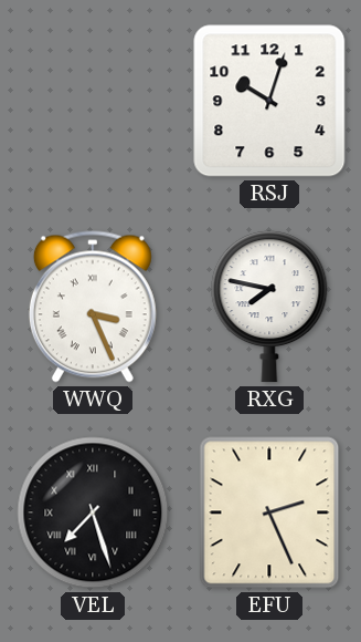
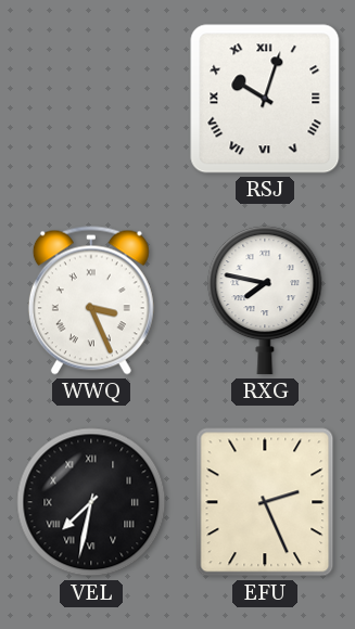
RSJ numerals: Arabic -> Roman (265, 99)
VEL: 7:27 -> 7:32 (91, 502)
